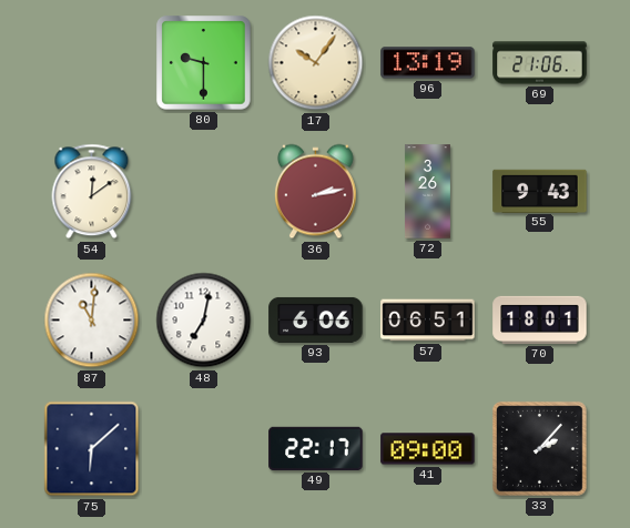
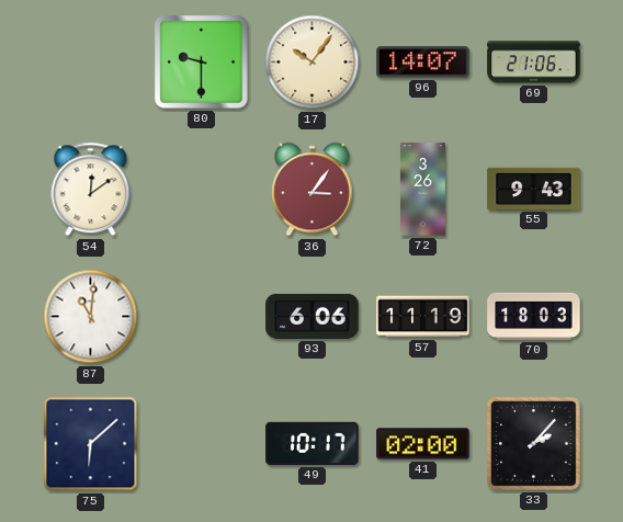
96: 13:19 -> 14:07 (423, 63)
36: 2:13 -> 3:06 (311, 190)
48: 7:02 -> none (204, 321)
57: 06:51 -> 11:19 (423, 317)
70: 18:01 -> 18:03 (534, 316)
49: 22:17 -> 10:17 (313, 443)
41: 09:00 -> 02:00 (423, 444)
